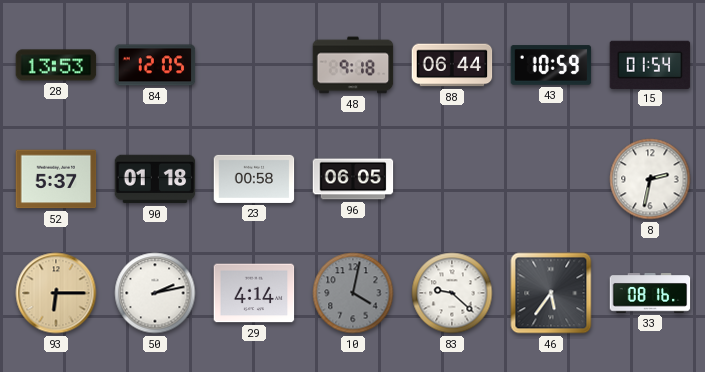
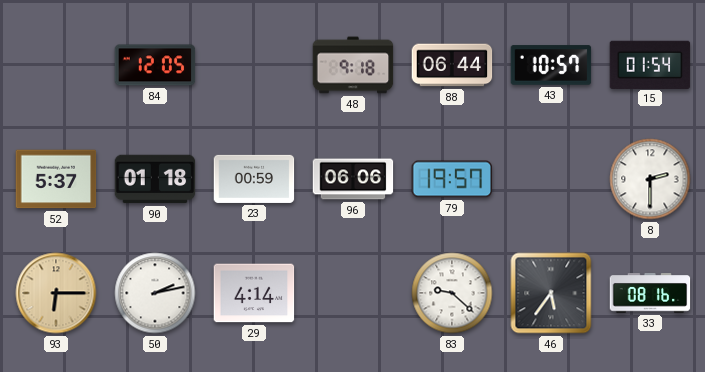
28: 13:53 -> none (56, 65)
43: 10:59 -> 10:57 (551, 65)
23: 00:58 -> 00:59 (254, 179)
96: 06:05 -> 06:06 (353, 179)
79: none -> 19:57 (452, 179)
8: 2:32 -> 2:30 (650, 179)
10: 4:02 -> none (353, 293)
